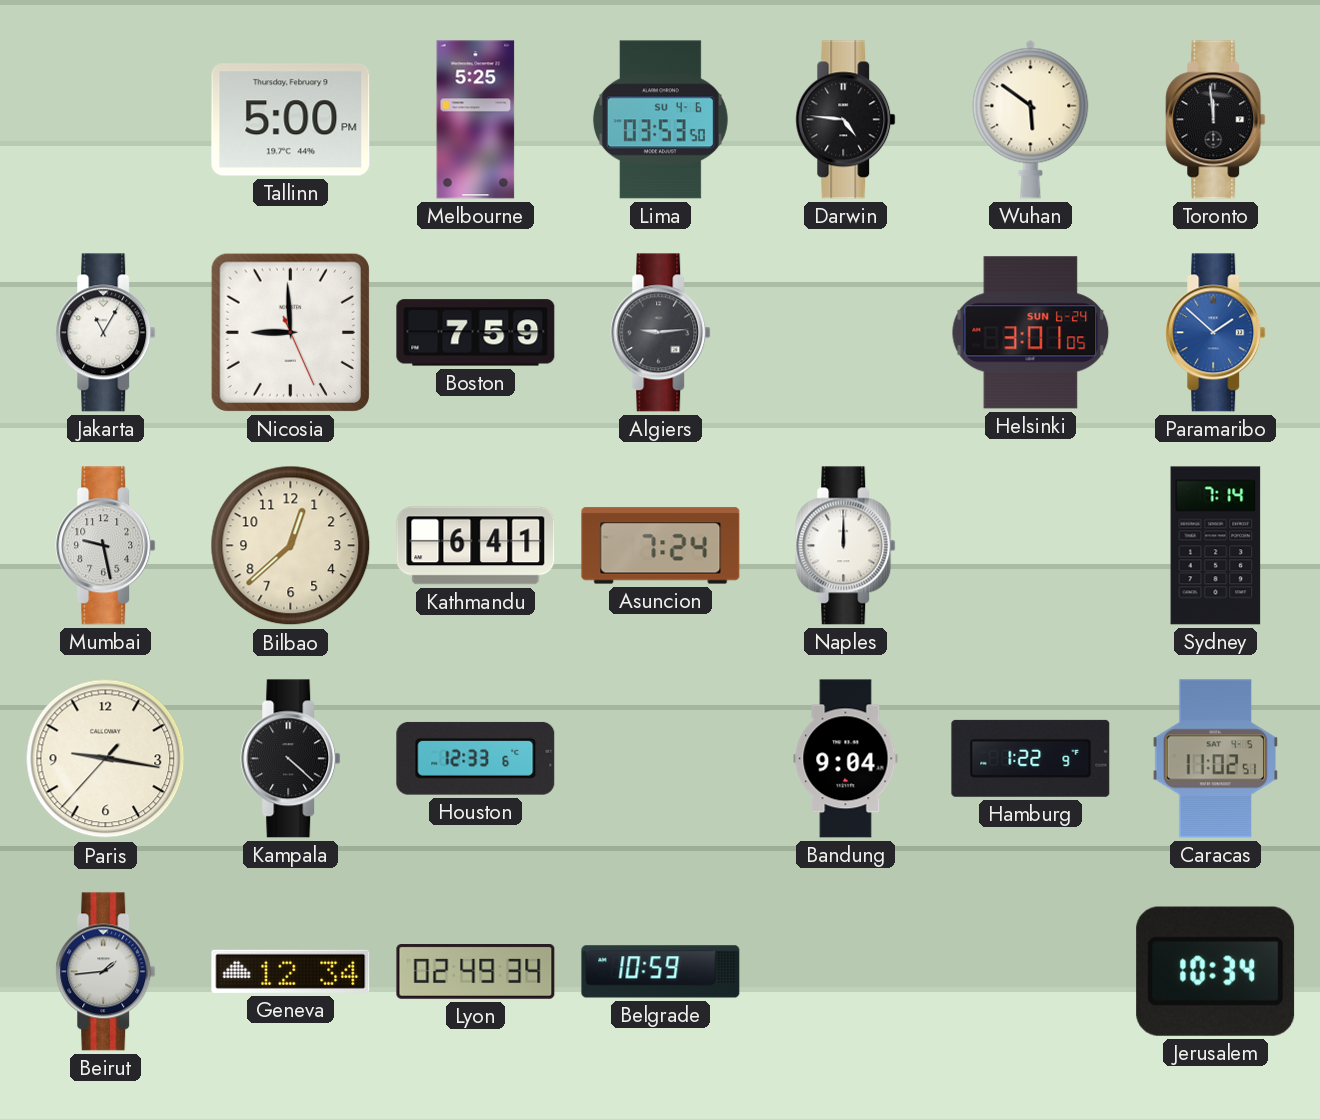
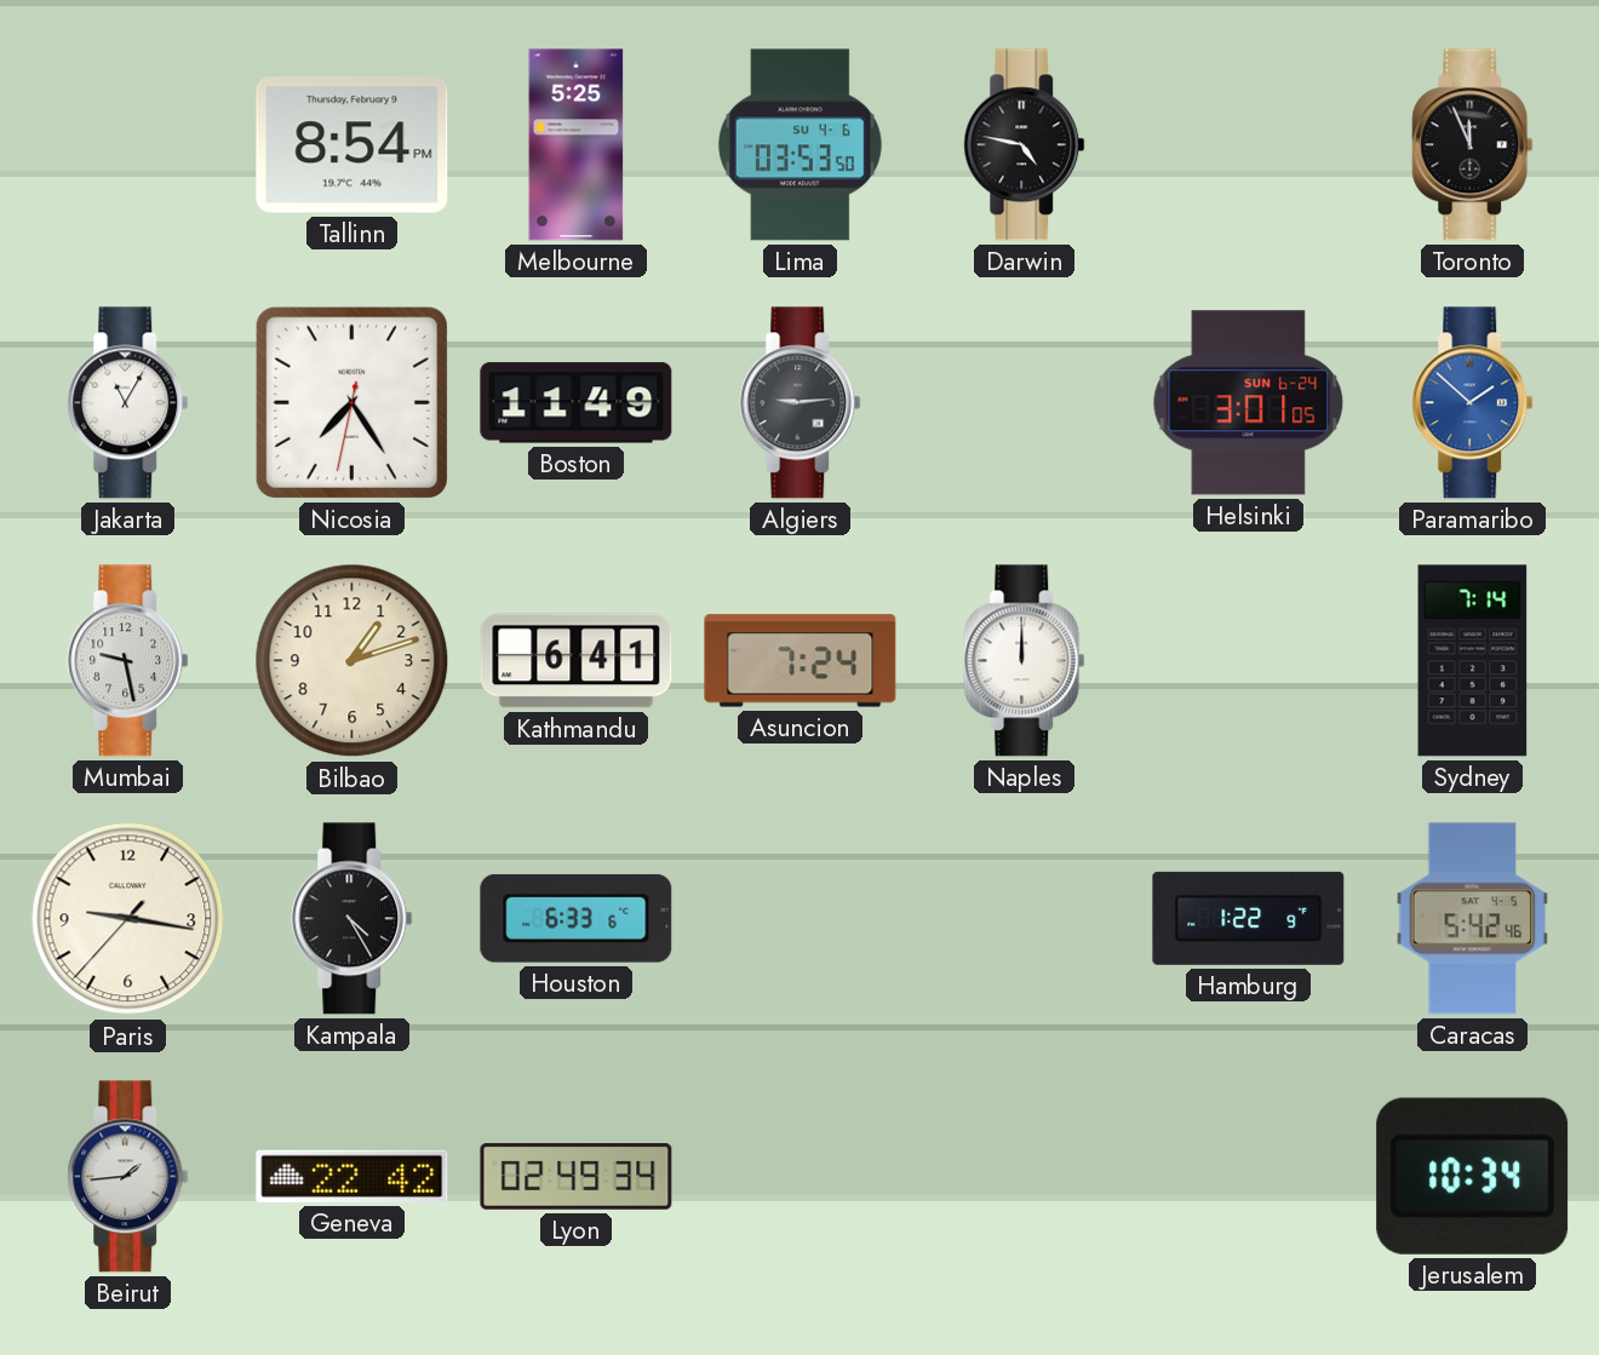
Tallinn: 5:00 -> 8:54 (353, 145)
Darwin: 4:46 -> 4:47 (1025, 145)
Wuhan: 5:51 -> none (1031, 119)
Toronto: 11:59 -> 11:56 (1473, 145)
Nicosia: 8:59 -> 7:24 (351, 402)
Boston: 7:59 -> 11:49 (577, 403)
Bilbao: 12:38 -> 1:12 (353, 661)
Kampala: 4:22 -> 4:25 (353, 919)
Houston: 12:33 -> 6:33 (577, 918)
Bandung: 9:04 -> none (846, 759)
Caracas: 11:02 -> 5:42 (1473, 919)
Geneva: 12:34 -> 22:42 (353, 1176)
Belgrade: 10:59 -> none (661, 972)
